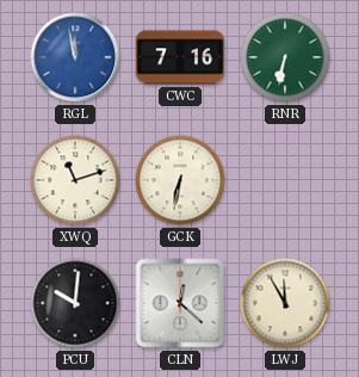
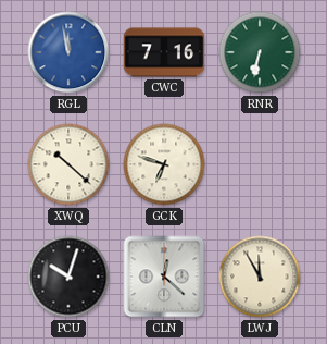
XWQ: 11:12 -> 10:22 (68, 164)
GCK: 6:32 -> 6:48 (164, 164)
PCU: 10:01 -> 10:03 (68, 277)
